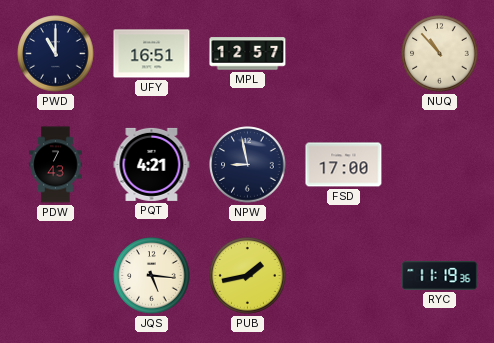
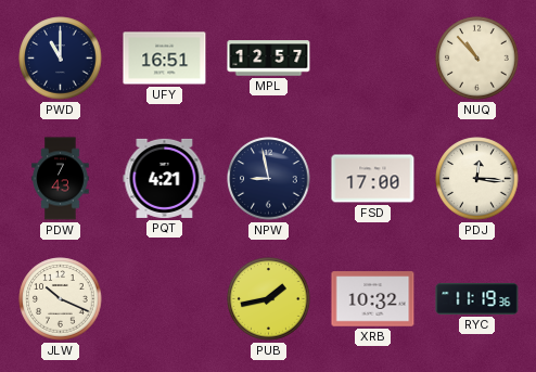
PDJ: none -> 12:16 (477, 179)
JLW: none -> 10:19 (61, 299)
JQS: 5:16 -> none (152, 276)
XRB: none -> 10:32 (373, 299)
